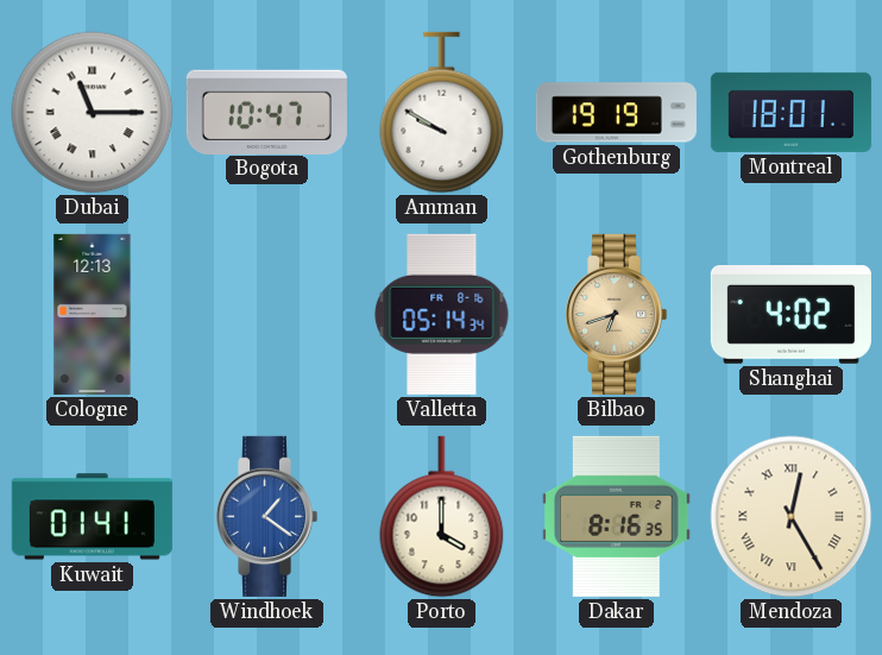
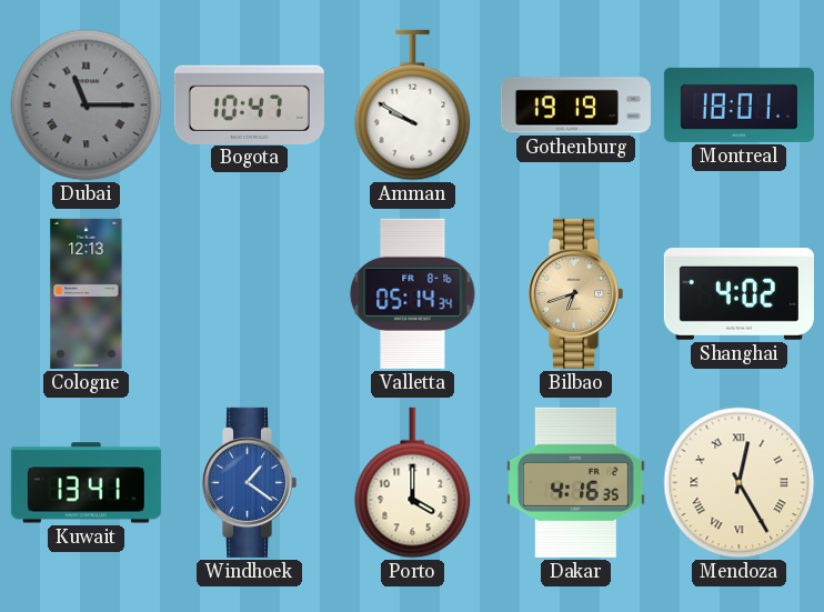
Dubai dial: white -> grey (87, 106)
Kuwait: 01:41 -> 13:41 (86, 483)
Dakar: 8:16 -> 4:16 (576, 482)
